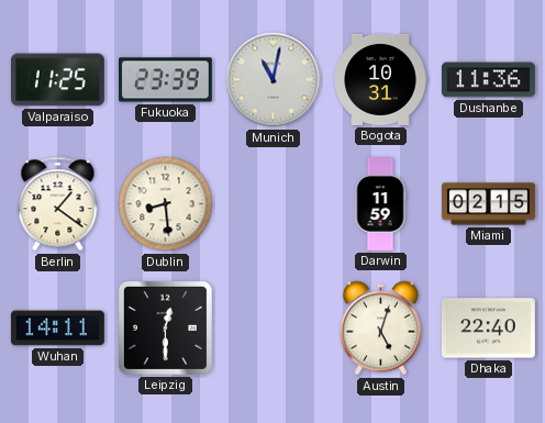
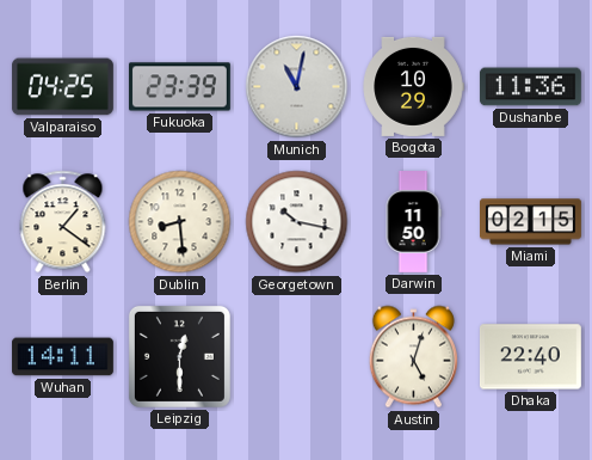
Valparaiso: 11:25 -> 04:25 (62, 87)
Bogota: 10:31 -> 10:29 (413, 86)
Georgetown: none -> 10:17 (297, 222)
Darwin: 11:59 -> 11:50 (413, 222)
